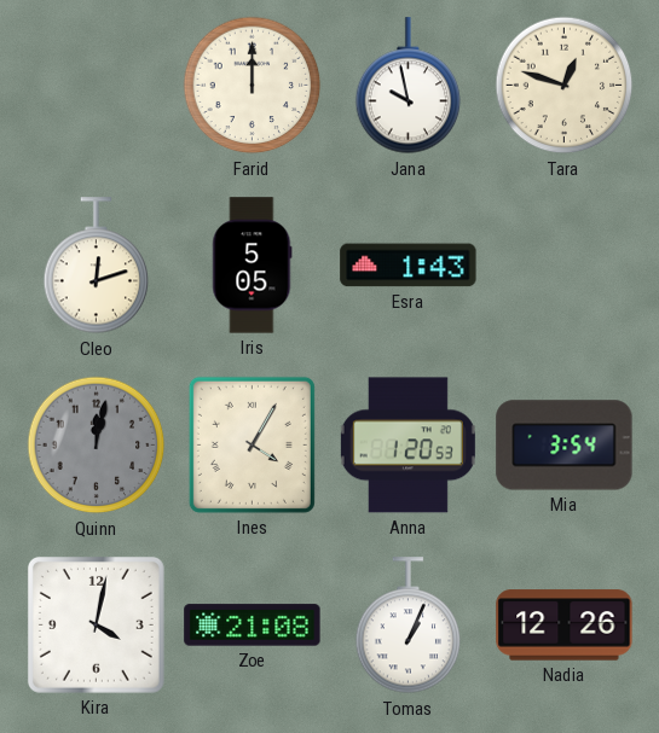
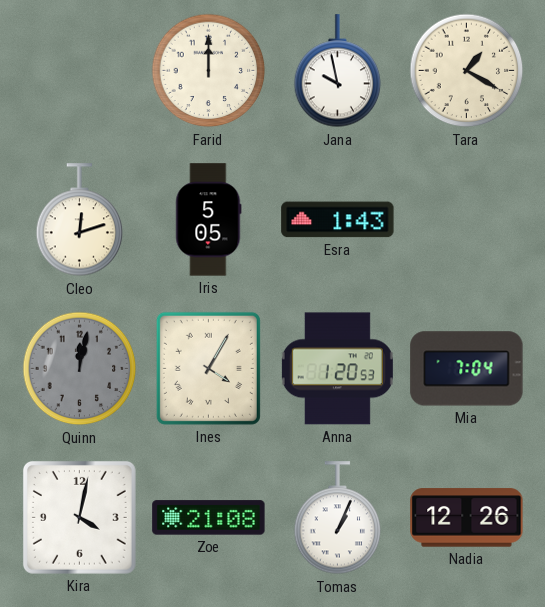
Tara: 12:48 -> 1:20 (467, 71)
Mia: 3:54 -> 7:04 (467, 369)
